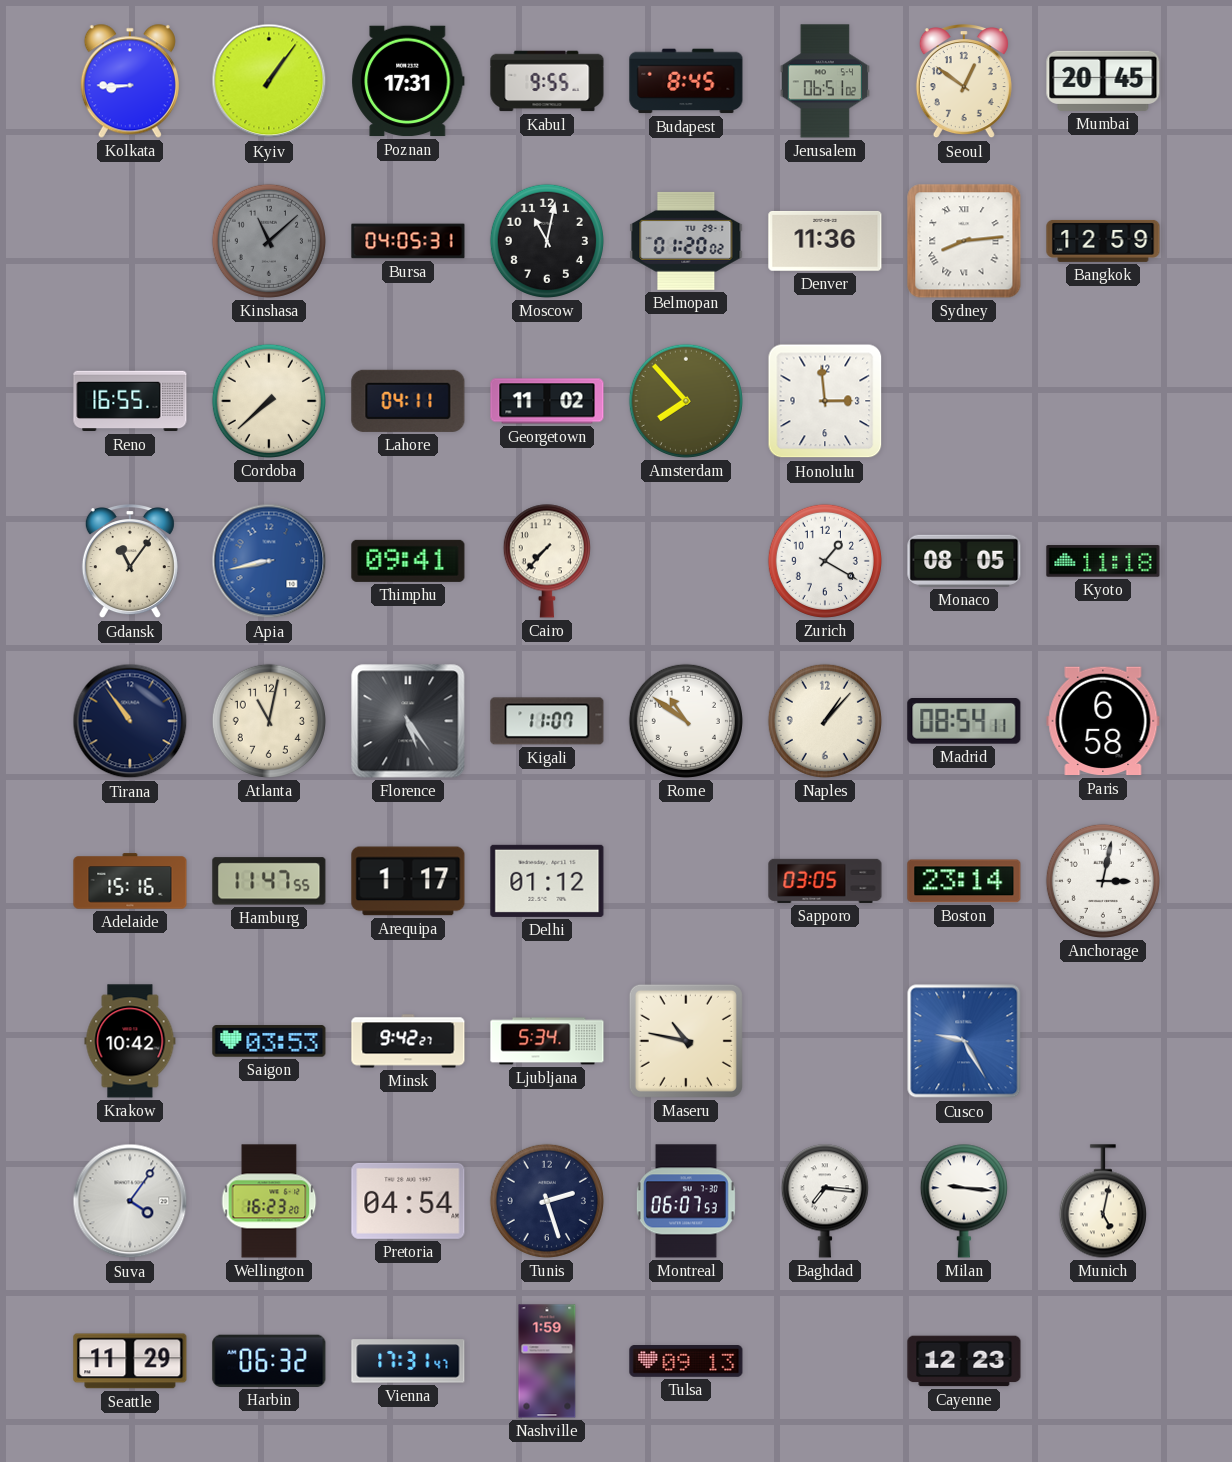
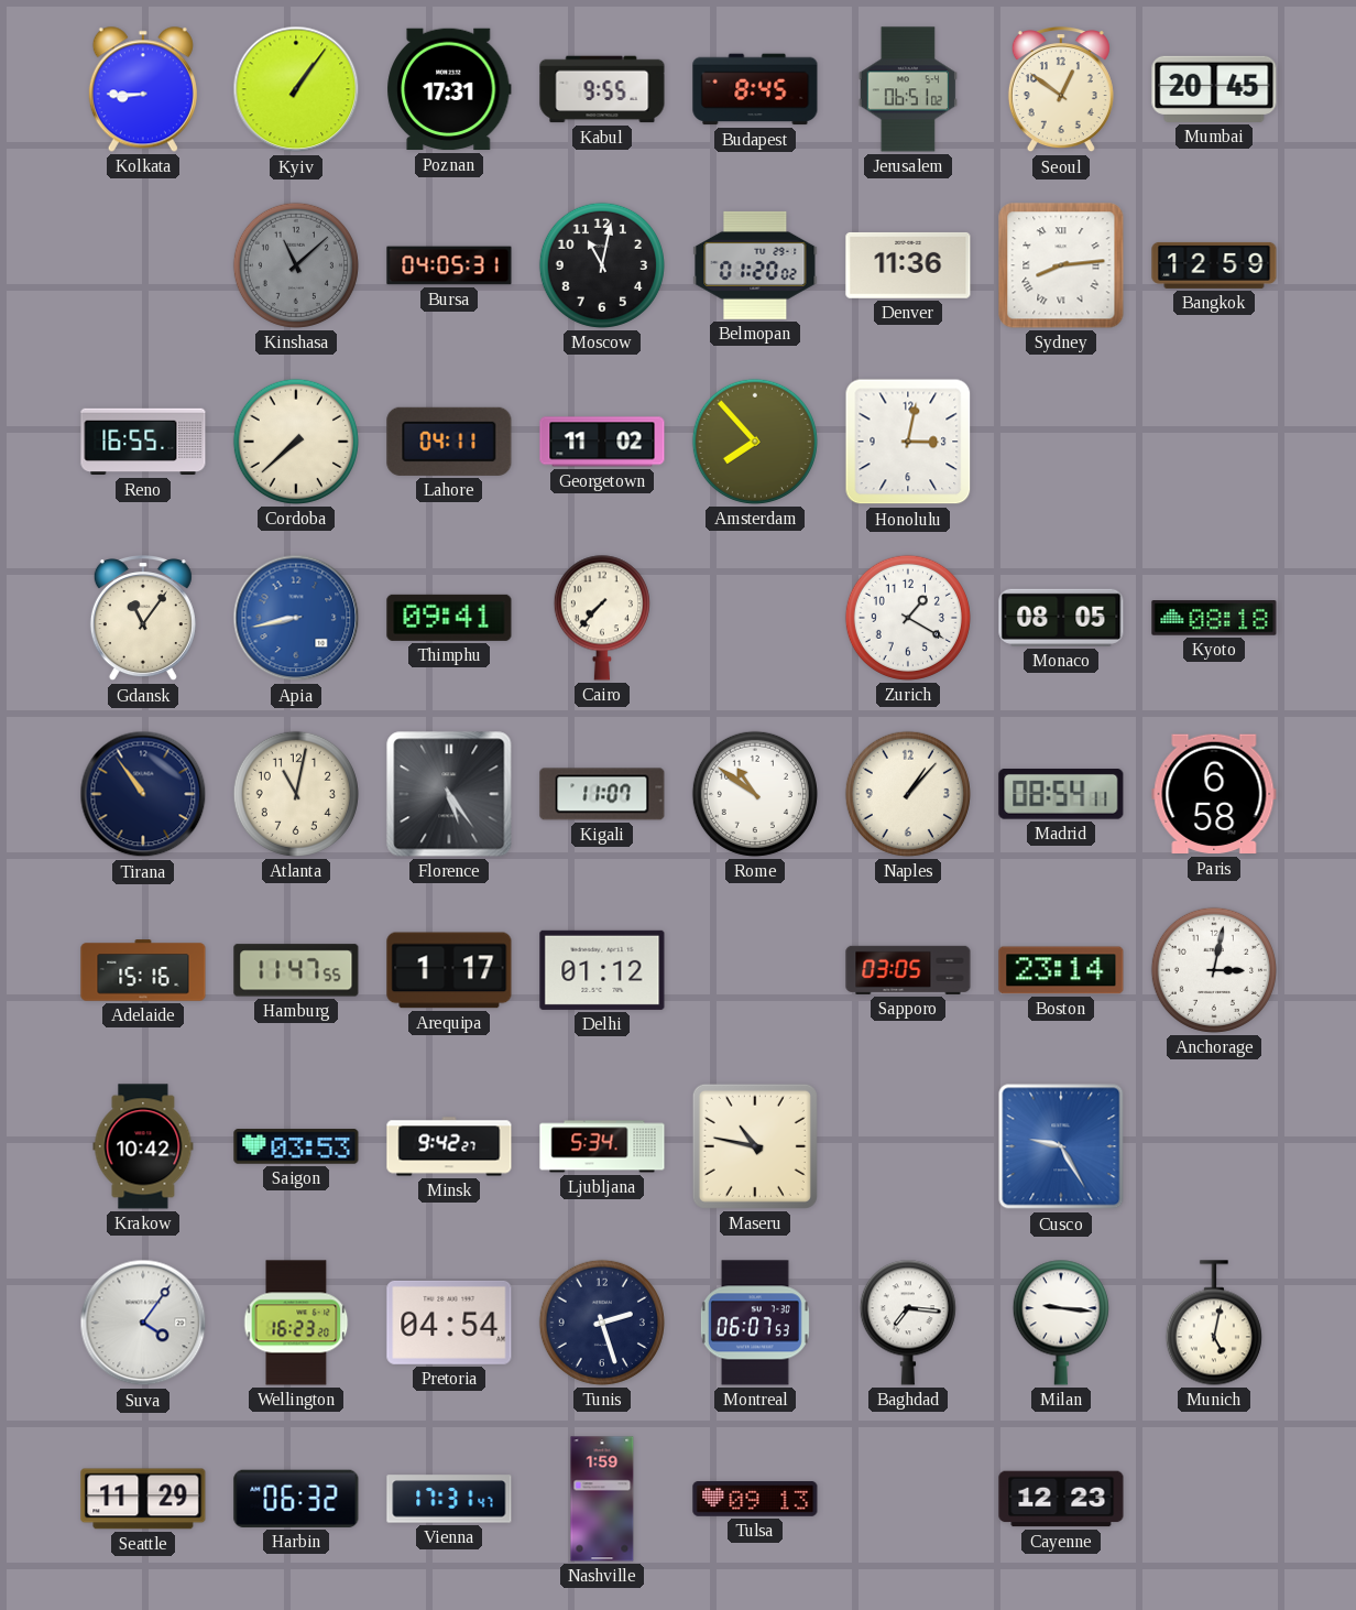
Honolulu: 2:59 -> 3:02 (908, 442)
Kyoto: 11:18 -> 08:18 (1214, 618)
